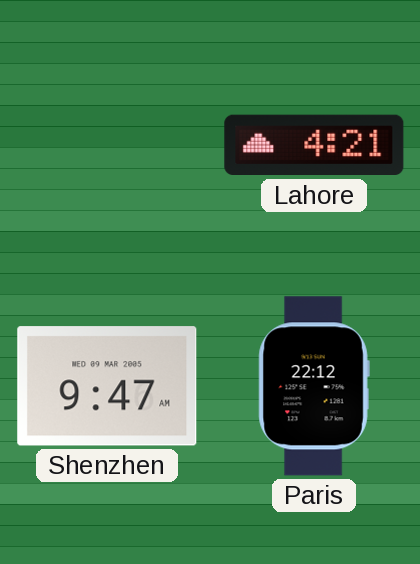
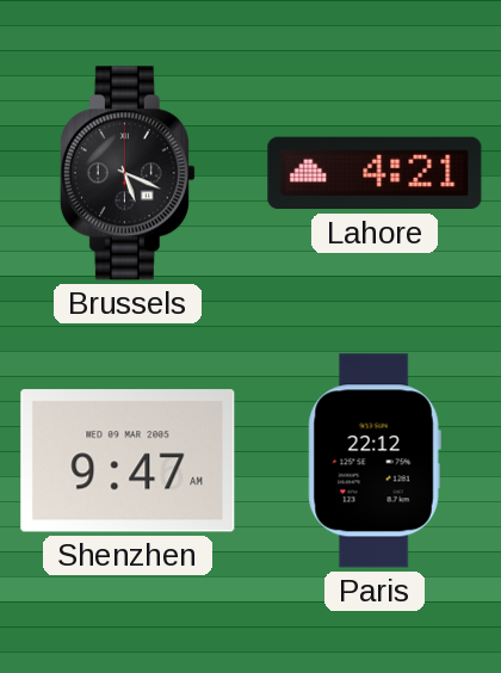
Brussels: none -> 5:19 (128, 173)
